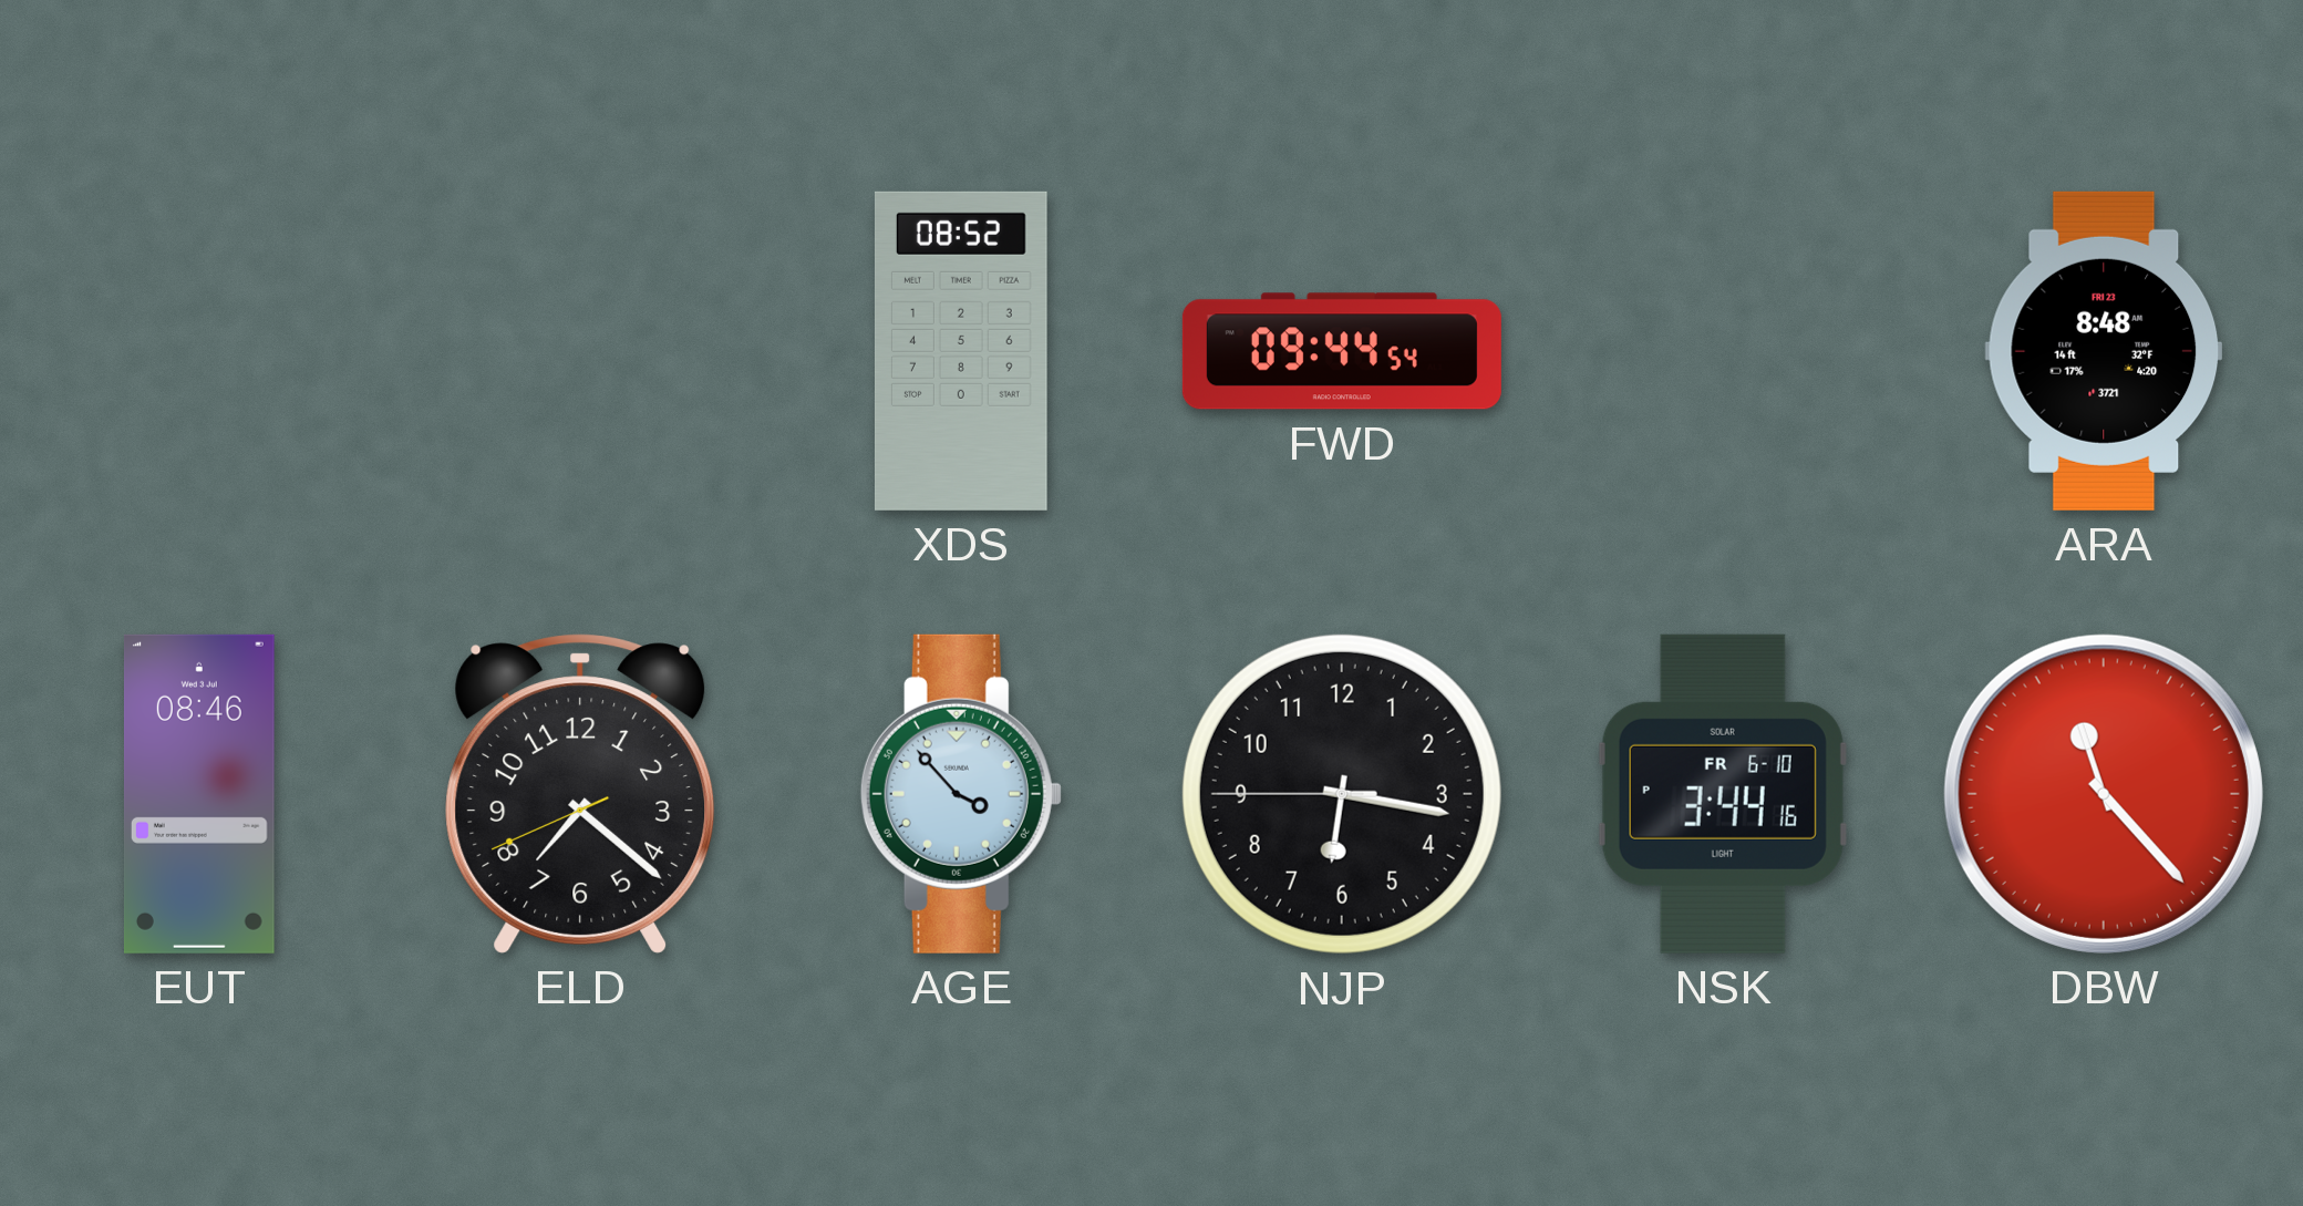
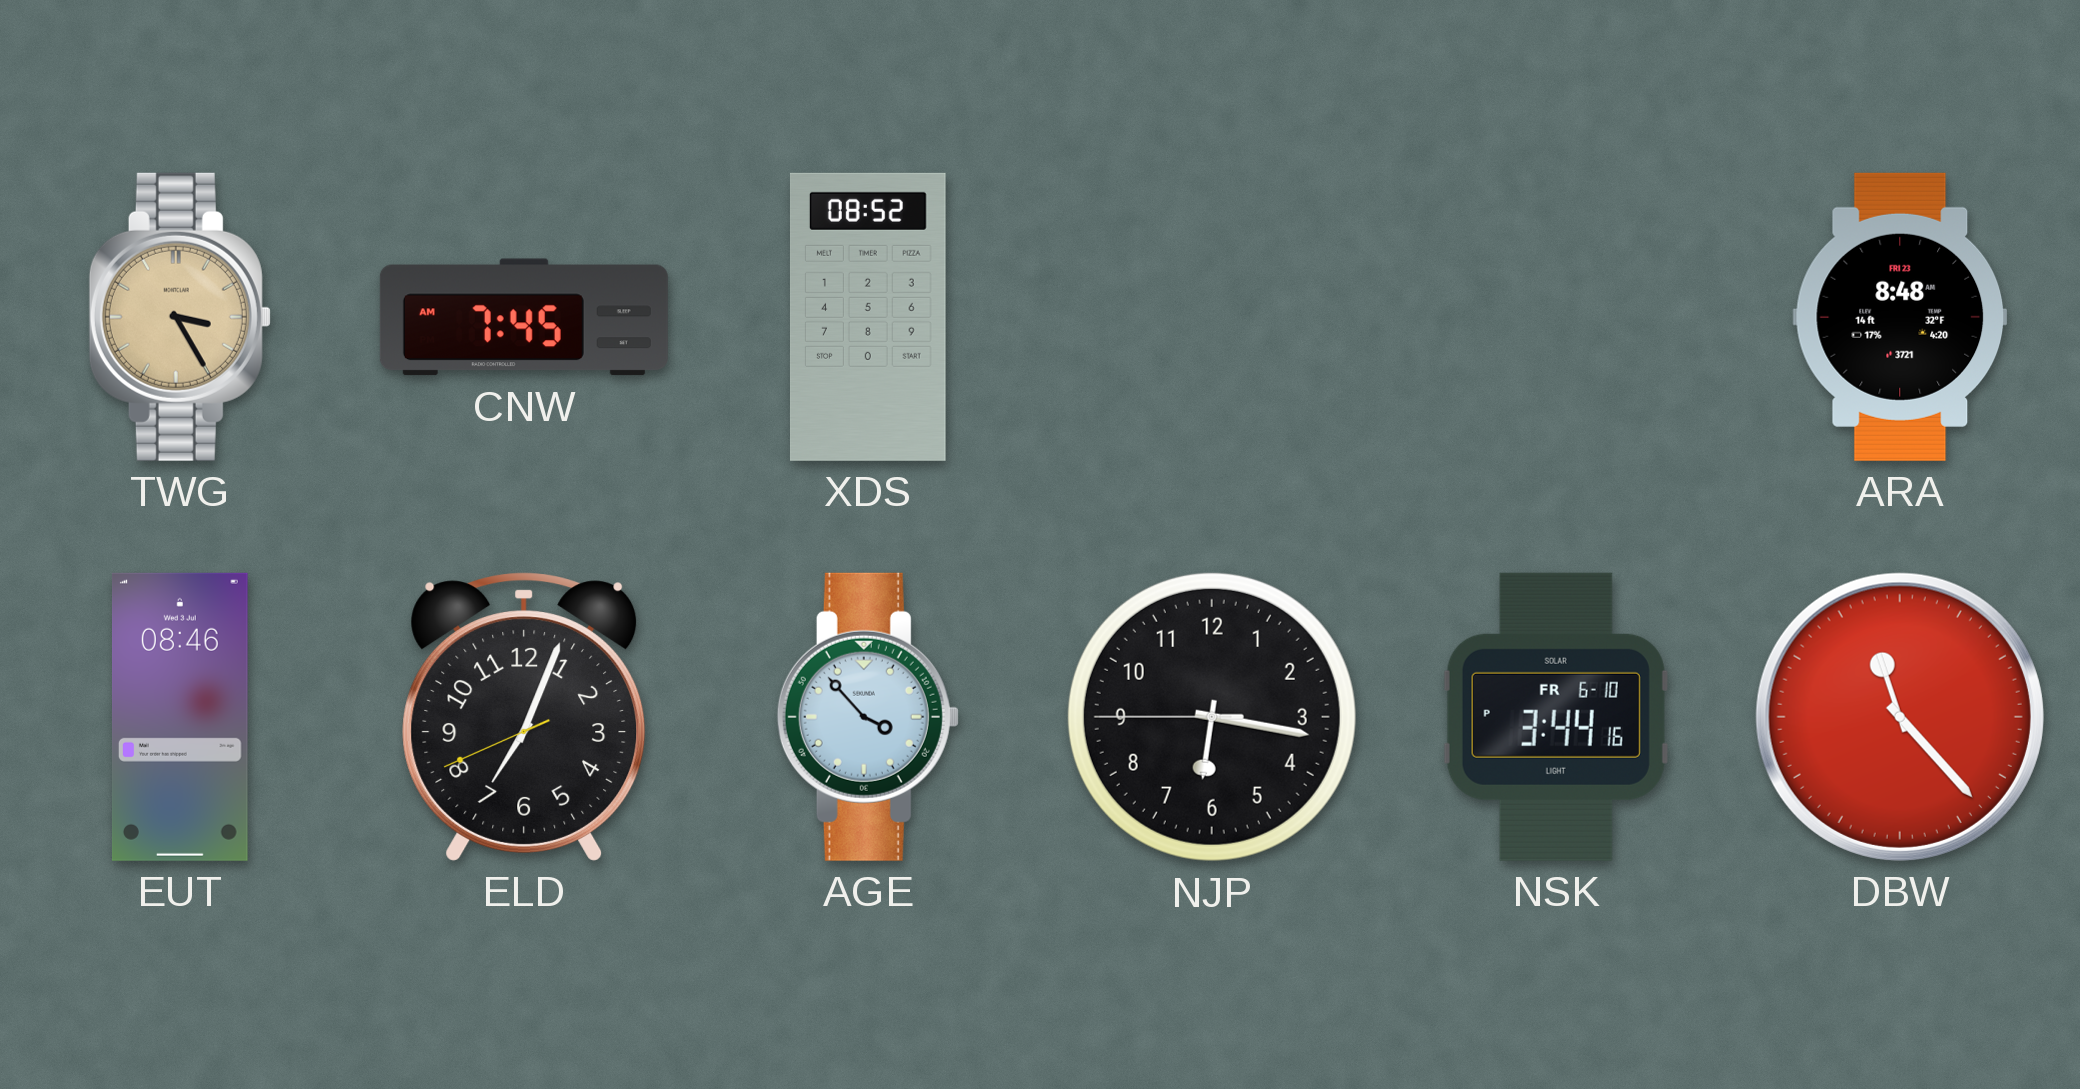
TWG: none -> 3:25 (180, 317)
CNW: none -> 7:45 (524, 317)
FWD: 09:44 -> none (1342, 351)
ELD: 7:21 -> 7:03 (524, 717)
